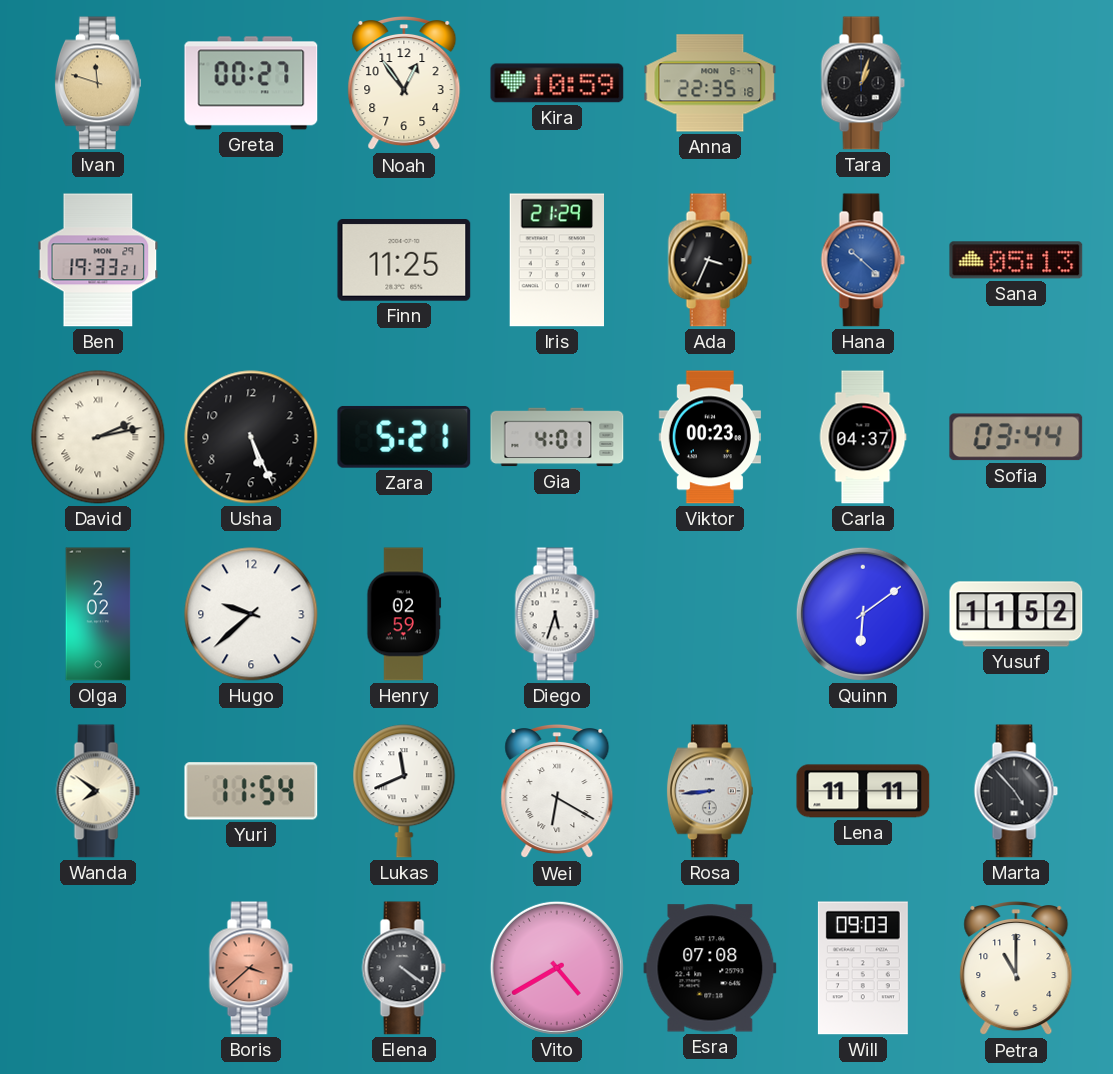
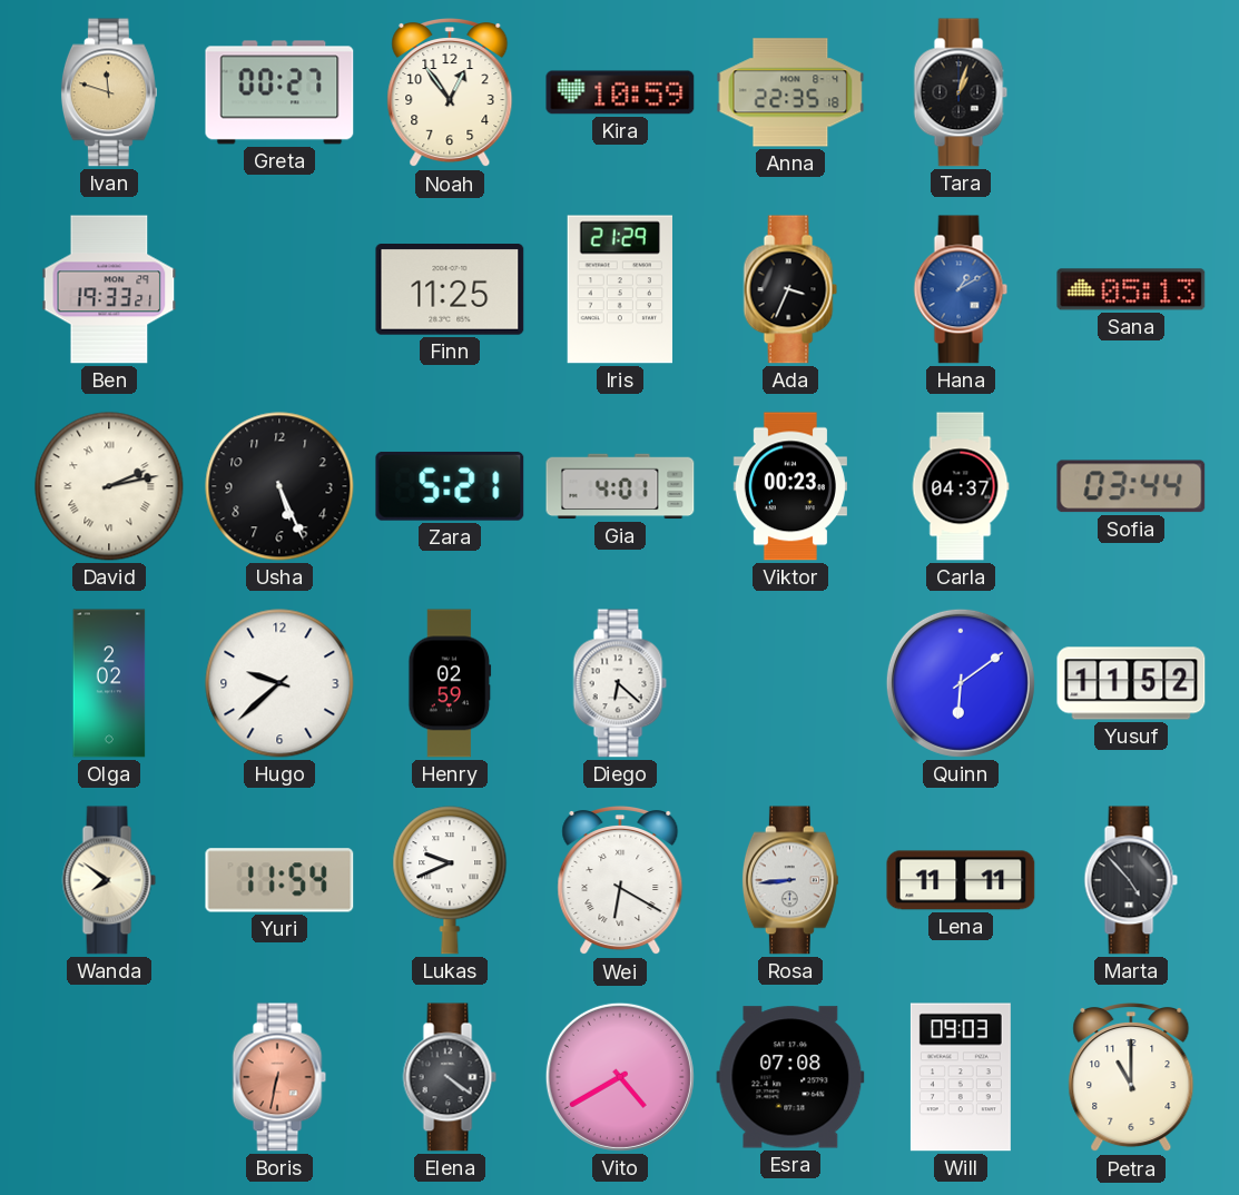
Hana: 10:22 -> 1:10 (961, 289)
Diego: 5:33 -> 6:22 (620, 683)
Lukas: 11:41 -> 9:41 (450, 880)
Boris: 3:38 -> 6:32 (279, 1077)
